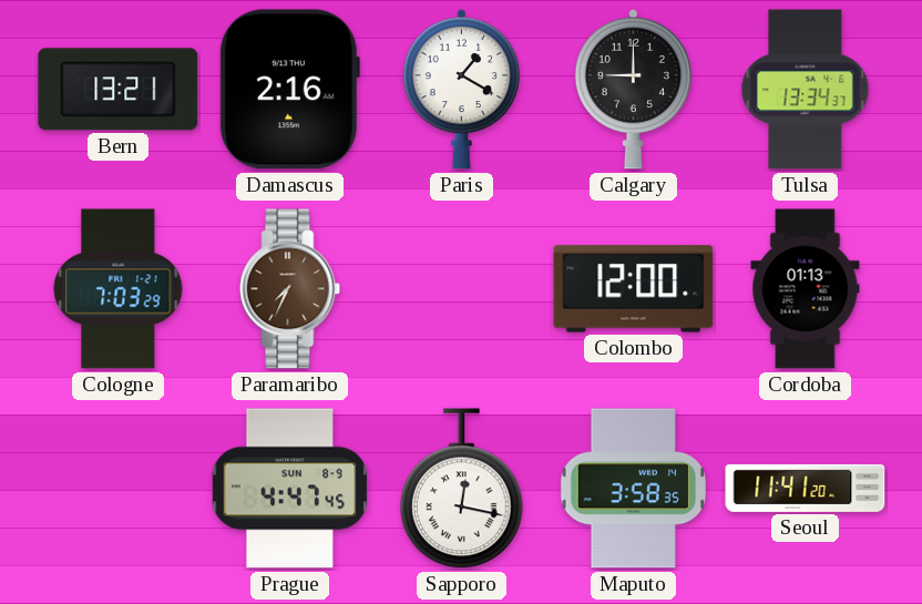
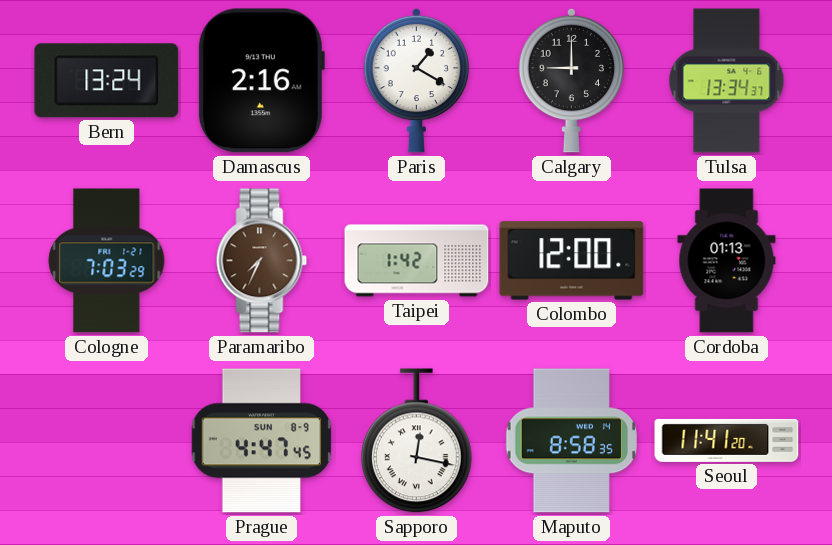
Bern: 13:21 -> 13:24 (107, 81)
Taipei: none -> 1:42 (417, 261)
Maputo: 3:58 -> 8:58 (572, 441)
